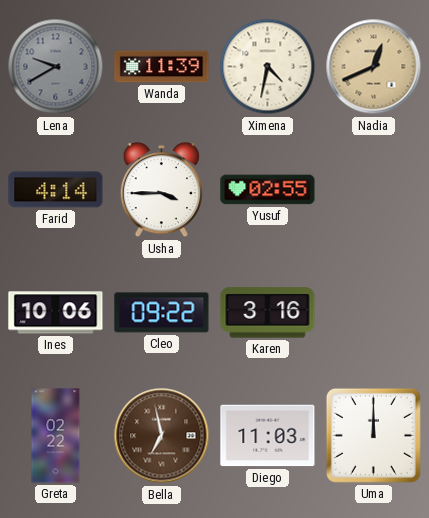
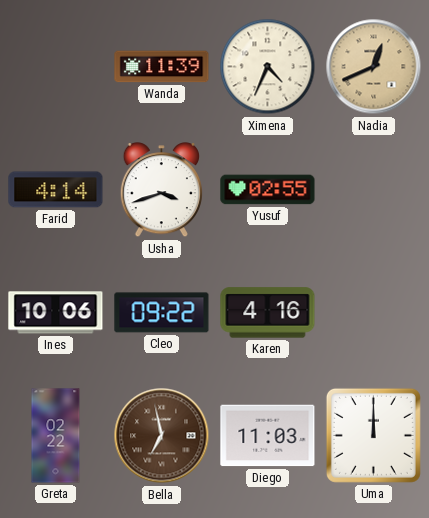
Lena: 9:40 -> none (56, 67)
Ximena: 4:32 -> 4:34 (268, 67)
Usha: 3:45 -> 3:42 (161, 190)
Karen: 3:16 -> 4:16 (268, 313)
